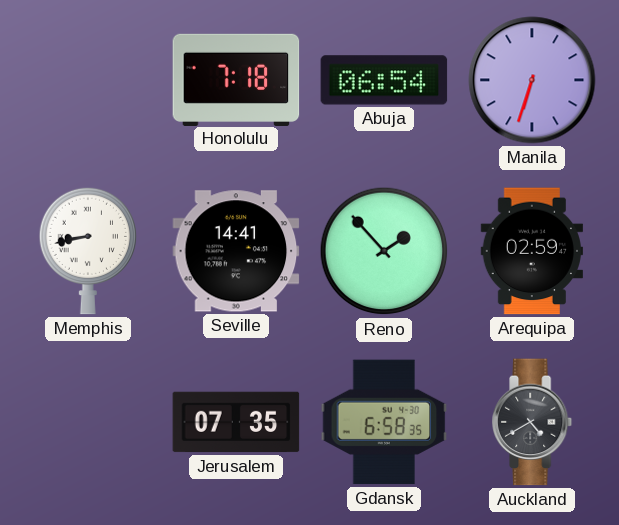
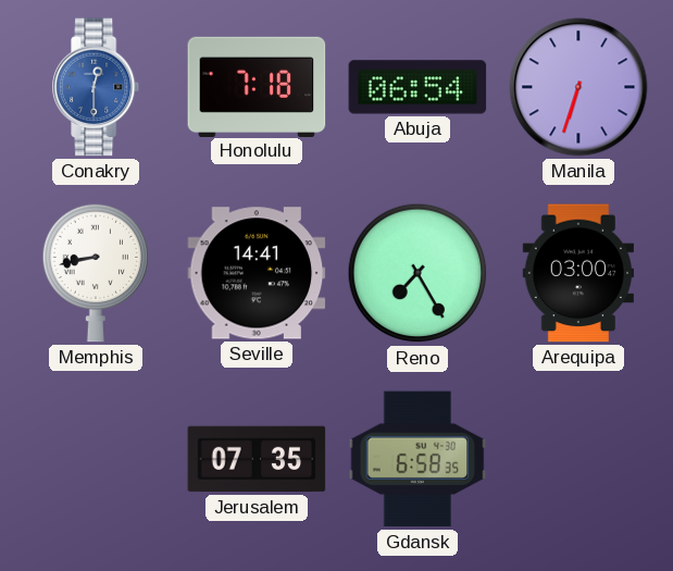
Conakry: none -> 12:30 (97, 87)
Reno: 1:53 -> 7:25 (417, 273)
Arequipa: 02:59 -> 03:00 (578, 273)
Auckland: 4:40 -> none (533, 422)
